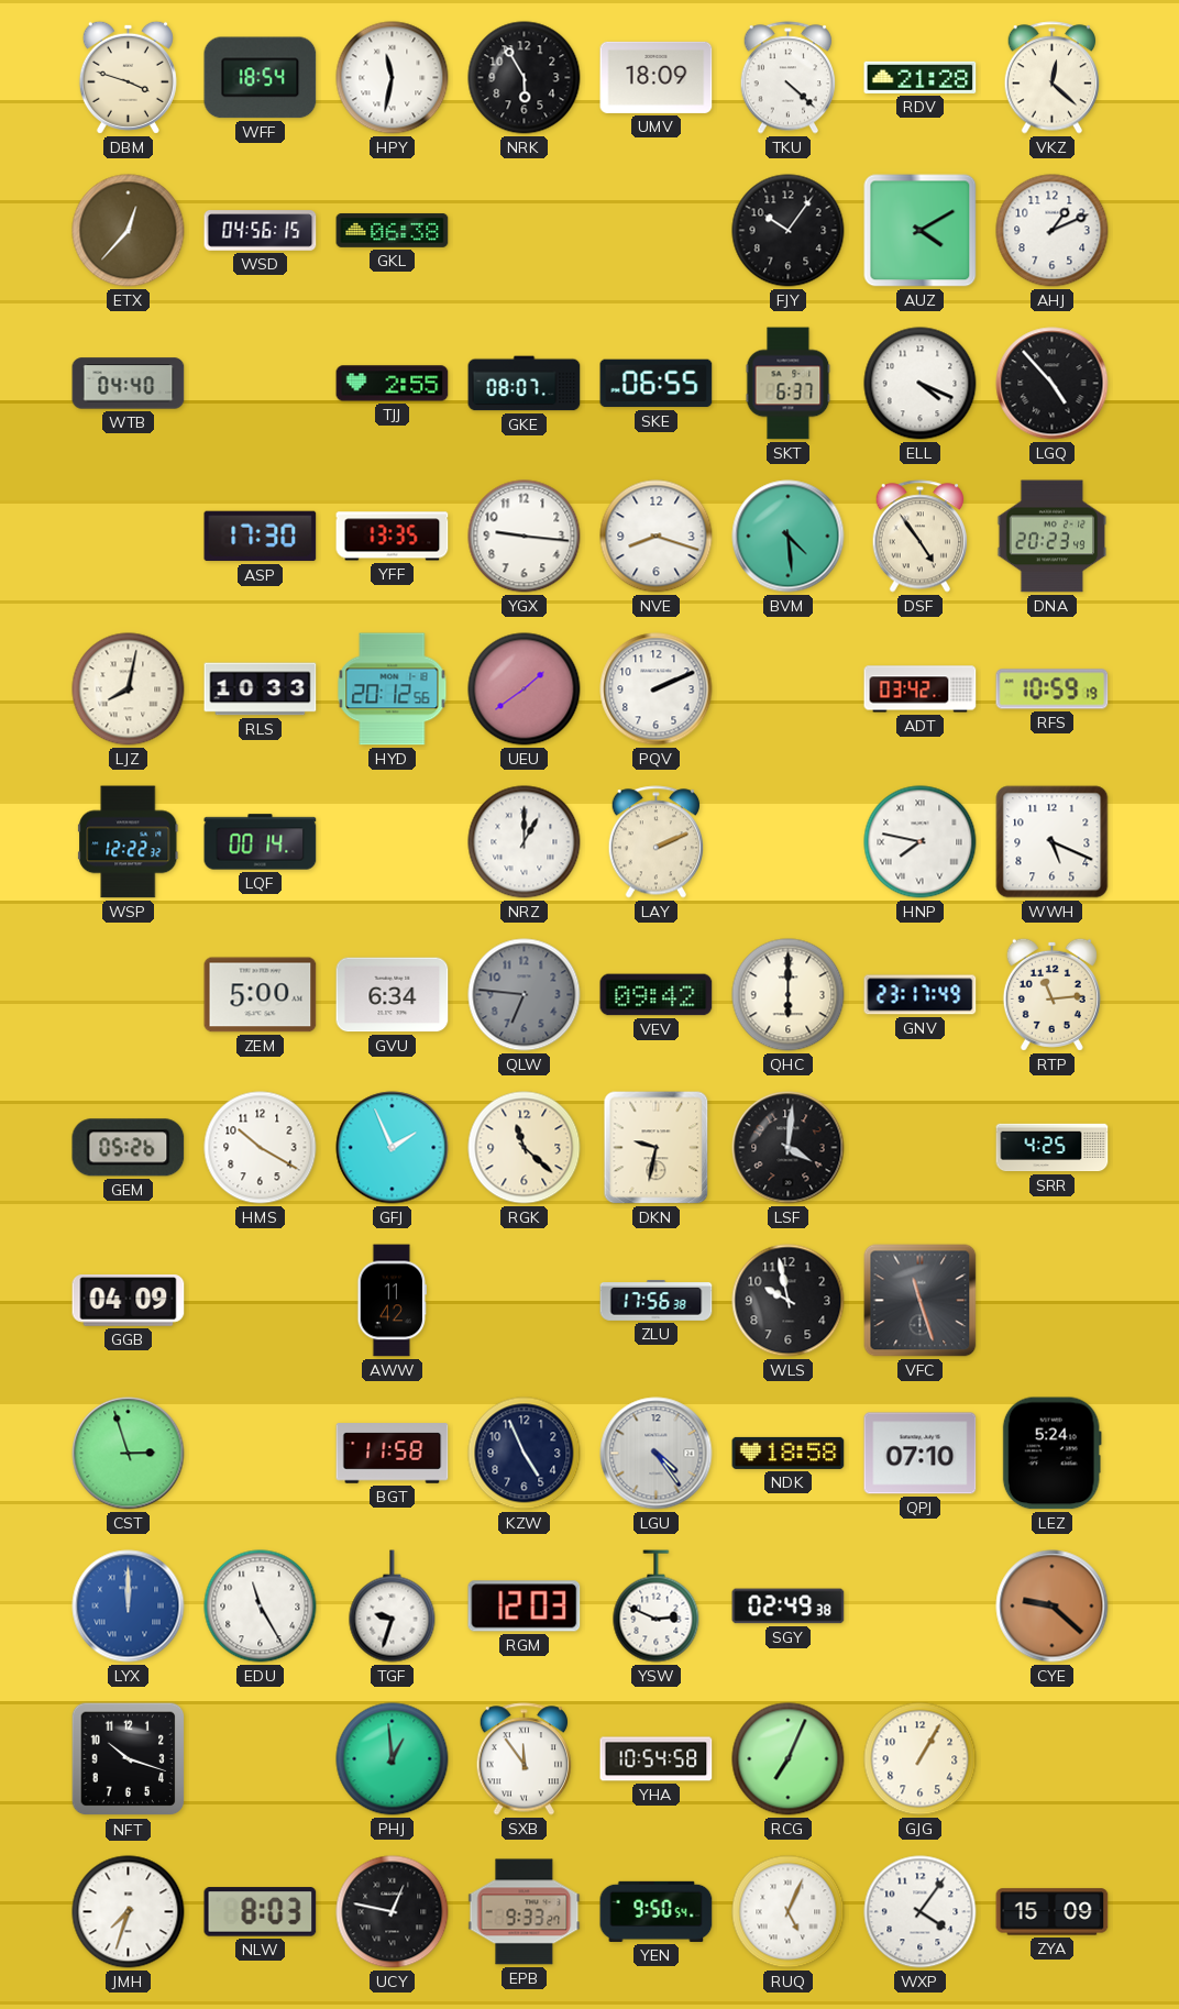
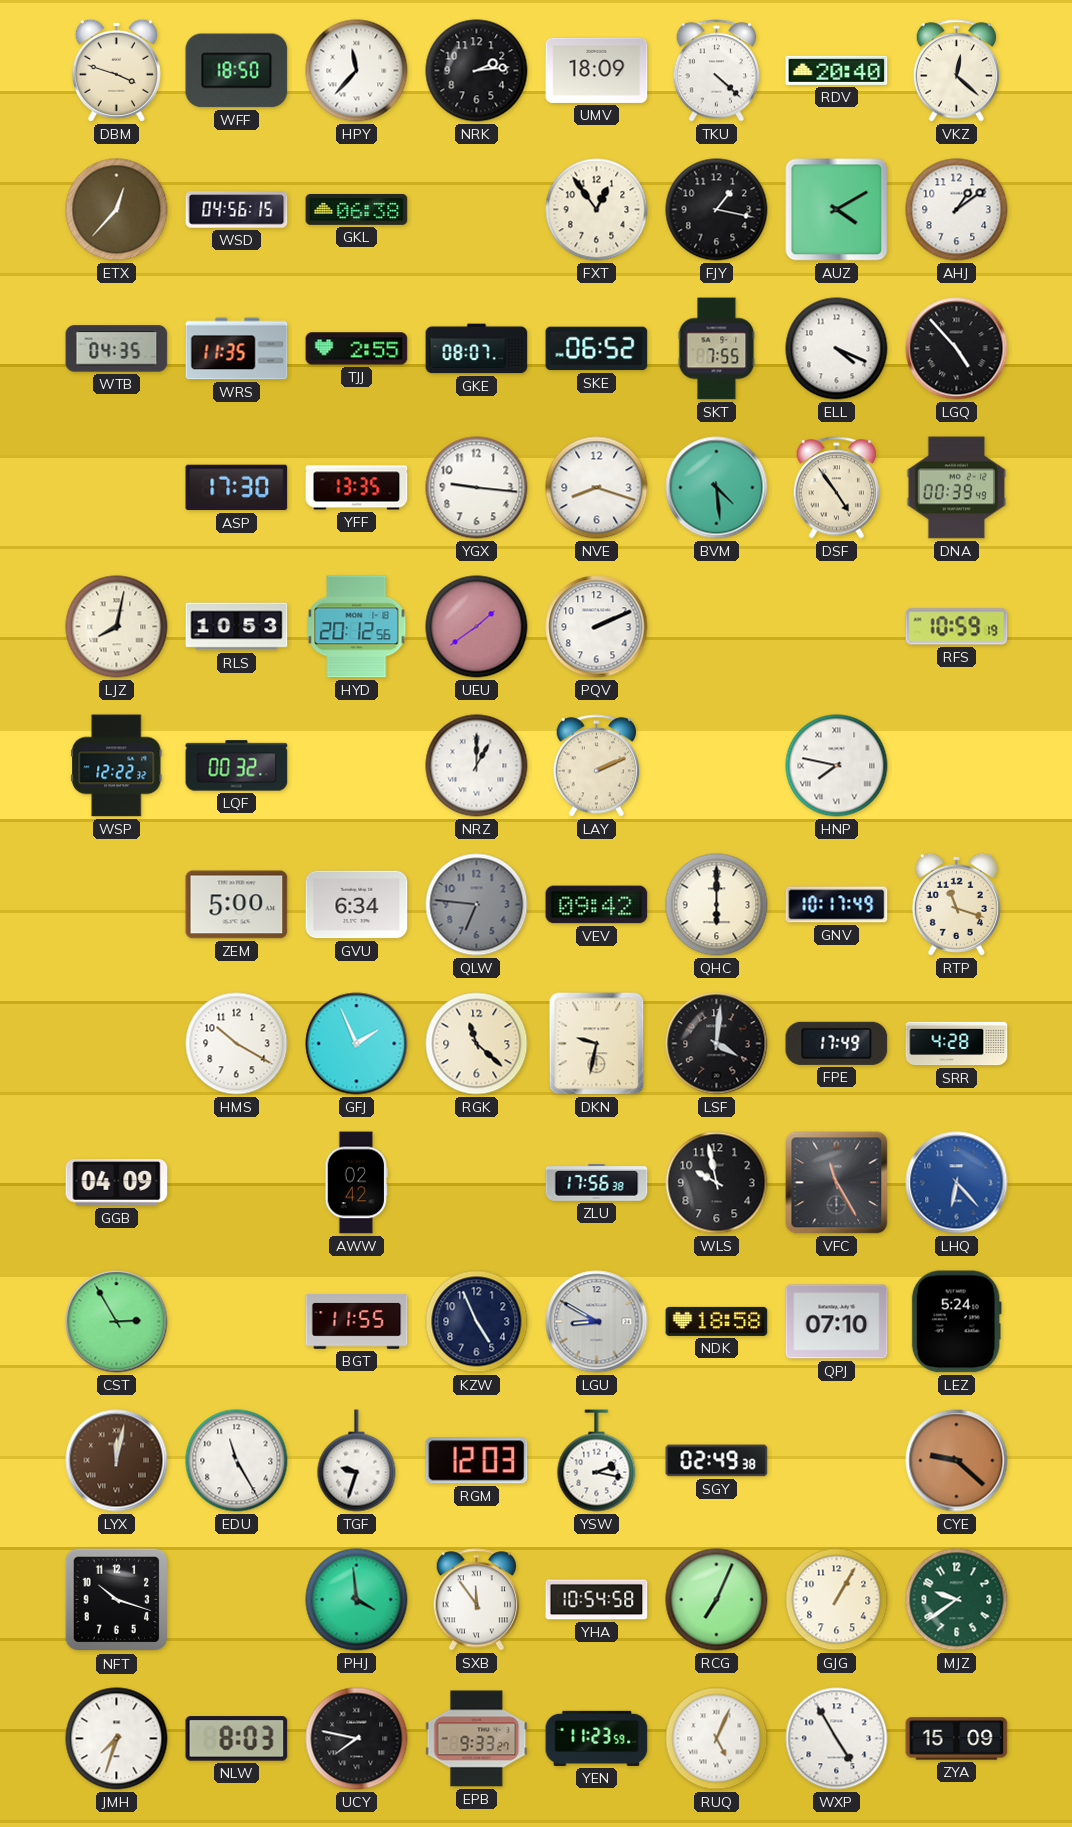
WFF: 18:54 -> 18:50 (237, 71)
HPY: 11:32 -> 11:37 (357, 71)
NRK: 5:55 -> 2:14 (477, 71)
RDV: 21:28 -> 20:40 (837, 70)
FXT: none -> 12:54 (597, 210)
FJY: 10:06 -> 1:17 (717, 210)
AHJ: 1:11 -> 1:09 (957, 210)
WTB: 04:40 -> 04:35 (117, 349)
WRS: none -> 11:35 (237, 349)
SKE: 06:55 -> 06:52 (597, 349)
SKT: 6:37 -> 7:55 (717, 349)
DNA: 20:23 -> 00:39 (957, 488)
RLS: 10:33 -> 10:53 (237, 627)
ADT: 03:42 -> none (921, 689)
LQF: 00:14 -> 00:32 (237, 766)
WWH: 5:19 -> none (1053, 842)
GNV: 23:17 -> 10:17 (837, 905)
RTP: 11:14 -> 11:18 (956, 904)
GEM: 05:26 -> none (129, 1148)
FPE: none -> 17:49 (837, 1043)
SRR: 4:25 -> 4:28 (957, 1044)
AWW: 11:42 -> 02:42 (356, 1183)
VFC: 11:27 -> 11:25 (837, 1183)
LHQ: none -> 6:23 (957, 1183)
CST: 2:57 -> 2:55 (117, 1322)
BGT: 11:58 -> 11:55 (357, 1322)
LGU: 4:24 -> 8:50 (597, 1322)
LYX: 12:00 -> 12:02 (117, 1461)
LYX dial: blue -> brown (117, 1461)
YSW: 2:49 -> 2:17 (597, 1461)
PHJ: 12:59 -> 3:59 (357, 1600)
MJZ: none -> 9:39 (957, 1600)
UCY: 12:47 -> 7:47 (357, 1739)
YEN: 9:50 -> 11:23 (597, 1738)
WXP: 4:06 -> 4:55 (837, 1739)
